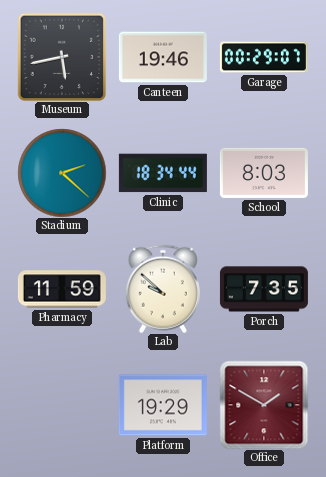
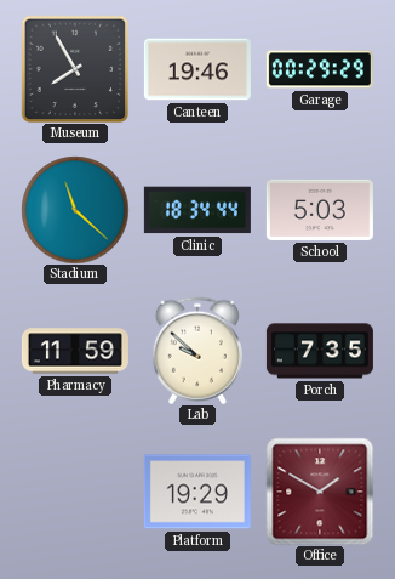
Museum: 5:43 -> 7:55 (75, 69)
Garage: 00:29:07 -> 00:29:29 (320, 69)
Stadium: 2:22 -> 11:22 (75, 210)
School: 8:03 -> 5:03 (320, 210)
